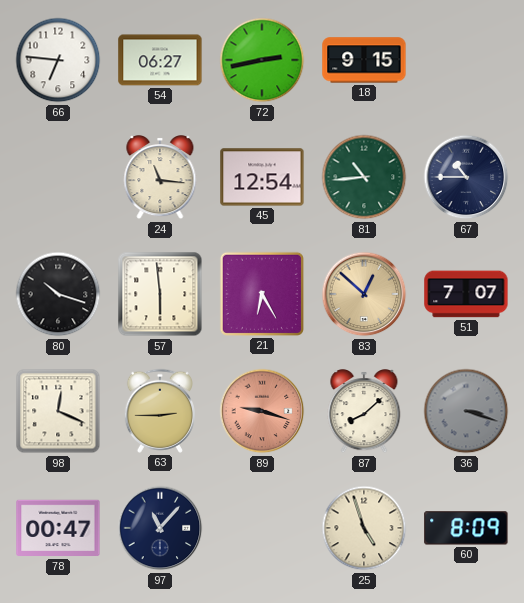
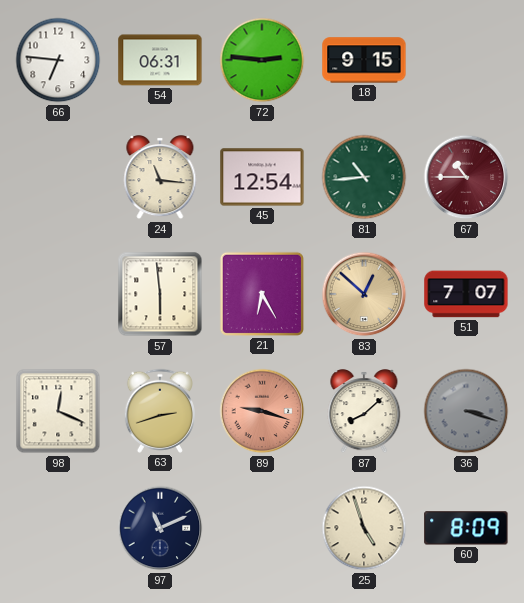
54: 06:27 -> 06:31 (160, 60)
72: 2:43 -> 2:46 (262, 60)
67 dial: navy -> burgundy (466, 177)
80: 10:18 -> none (58, 294)
63: 2:45 -> 2:42 (160, 411)
78: 00:47 -> none (58, 528)
97: 11:07 -> 11:11 (160, 528)
